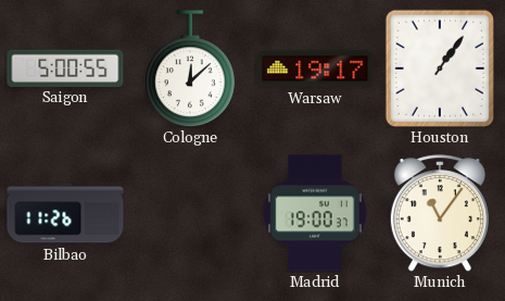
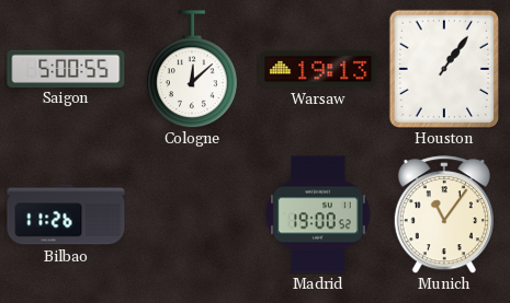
Warsaw: 19:17 -> 19:13 (318, 69)
Madrid: 19:00:37 -> 19:00:52 (319, 214)
